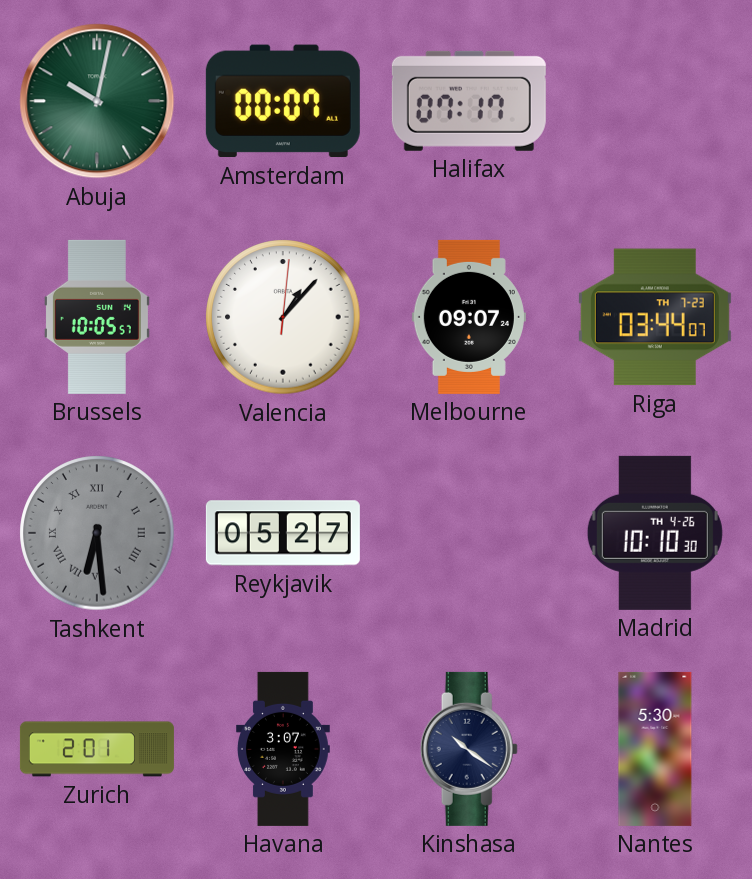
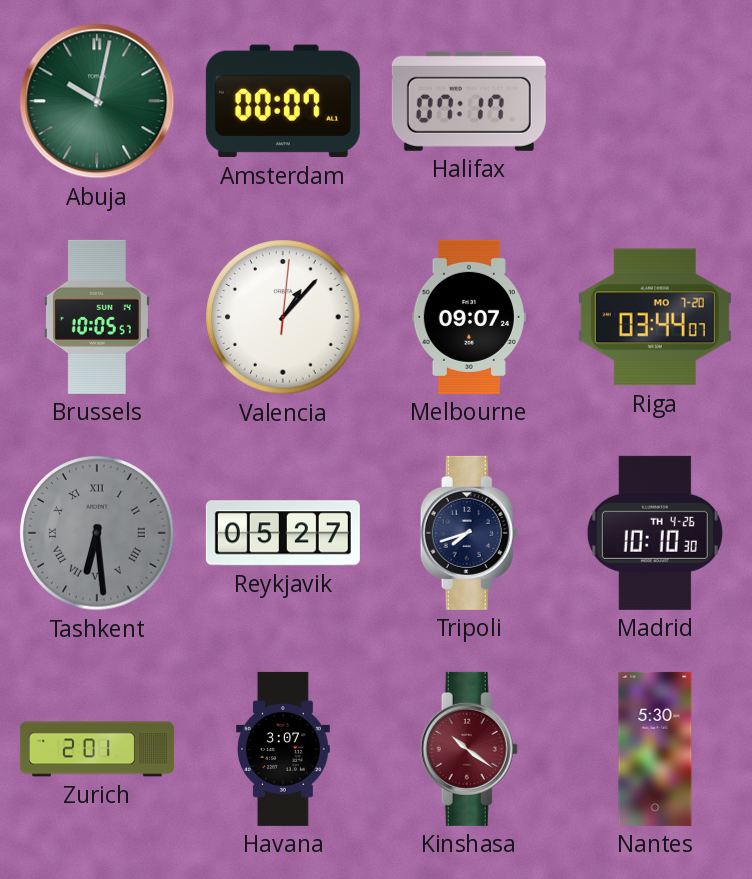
Riga date: TH 7-23 -> MO 7-20 (655, 317)
Tripoli: none -> 7:42 (469, 533)
Kinshasa dial: navy -> burgundy (469, 749)
